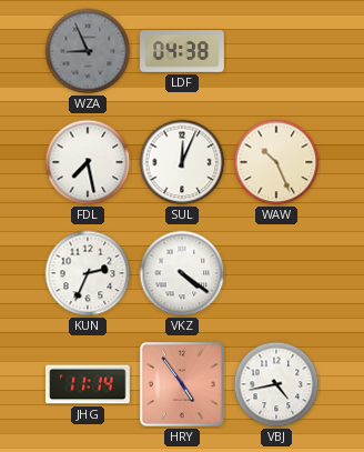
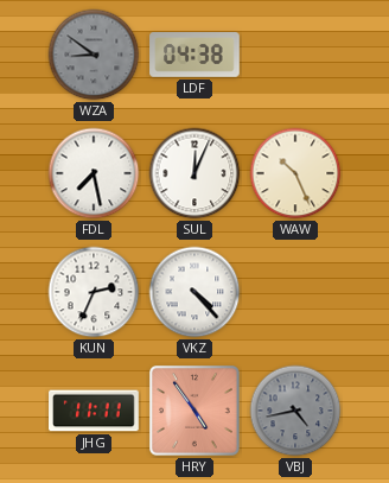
WZA: 8:56 -> 8:51 (94, 55)
VKZ: 4:21 -> 4:23 (194, 292)
JHG: 11:14 -> 11:11 (95, 411)
VBJ dial: white -> grey (295, 411)
